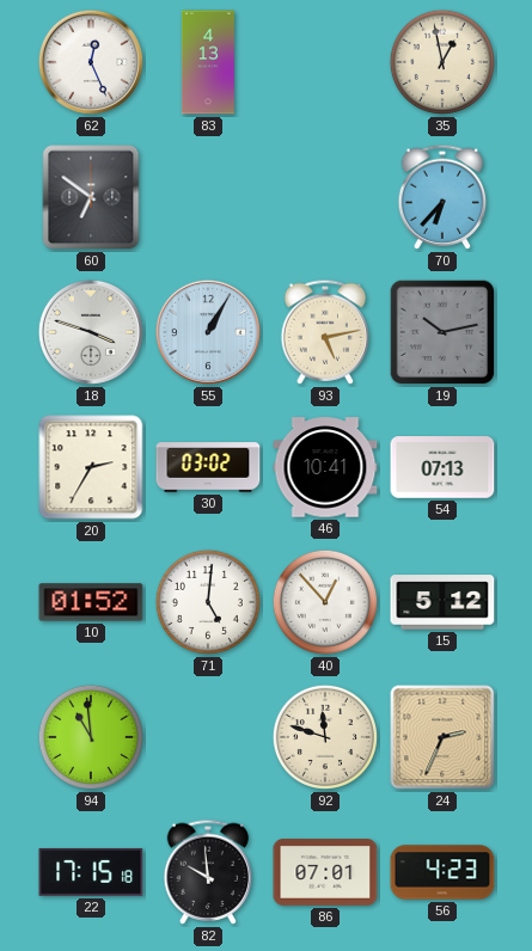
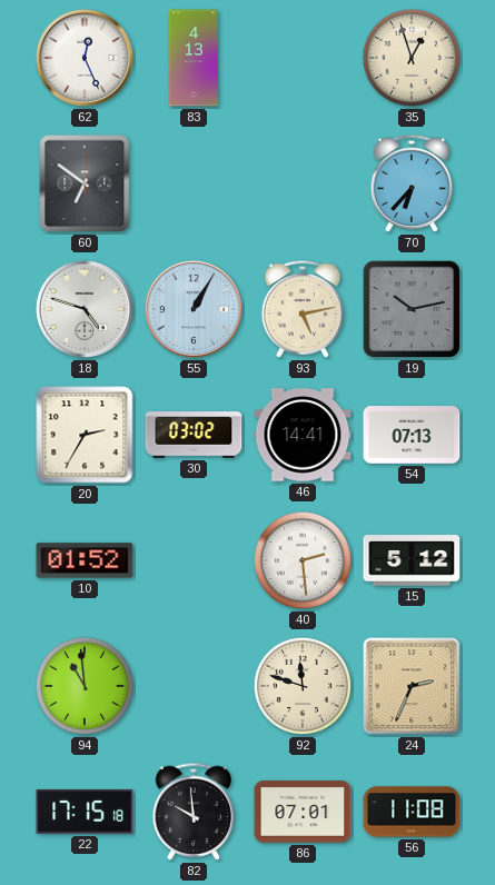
35: 12:58 -> 12:57 (412, 58)
18: 3:48 -> 4:48 (85, 309)
46: 10:41 -> 14:41 (303, 435)
71: 5:01 -> none (208, 602)
40: 12:53 -> 2:29 (303, 560)
56: 4:23 -> 11:08 (412, 812)
